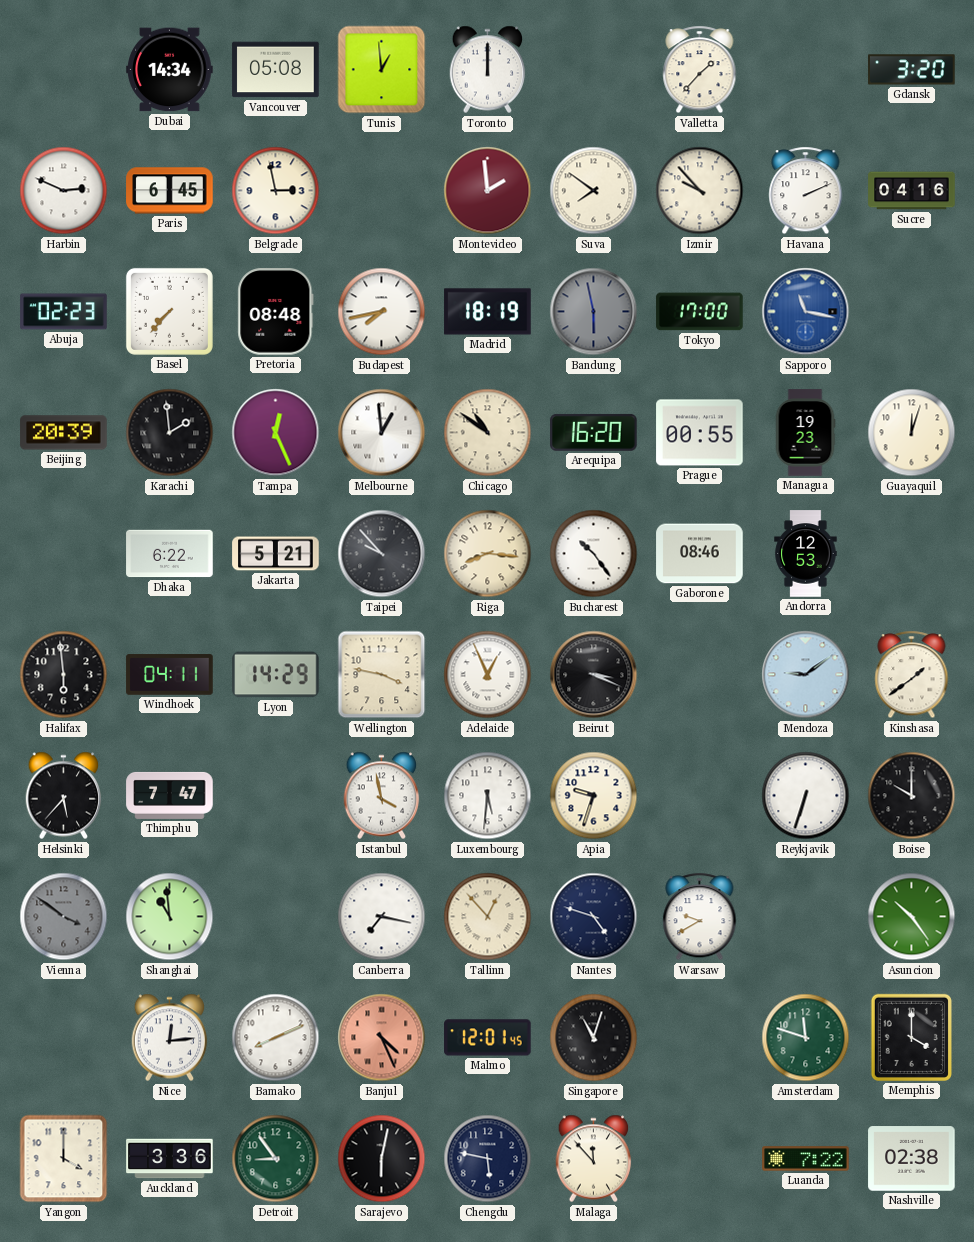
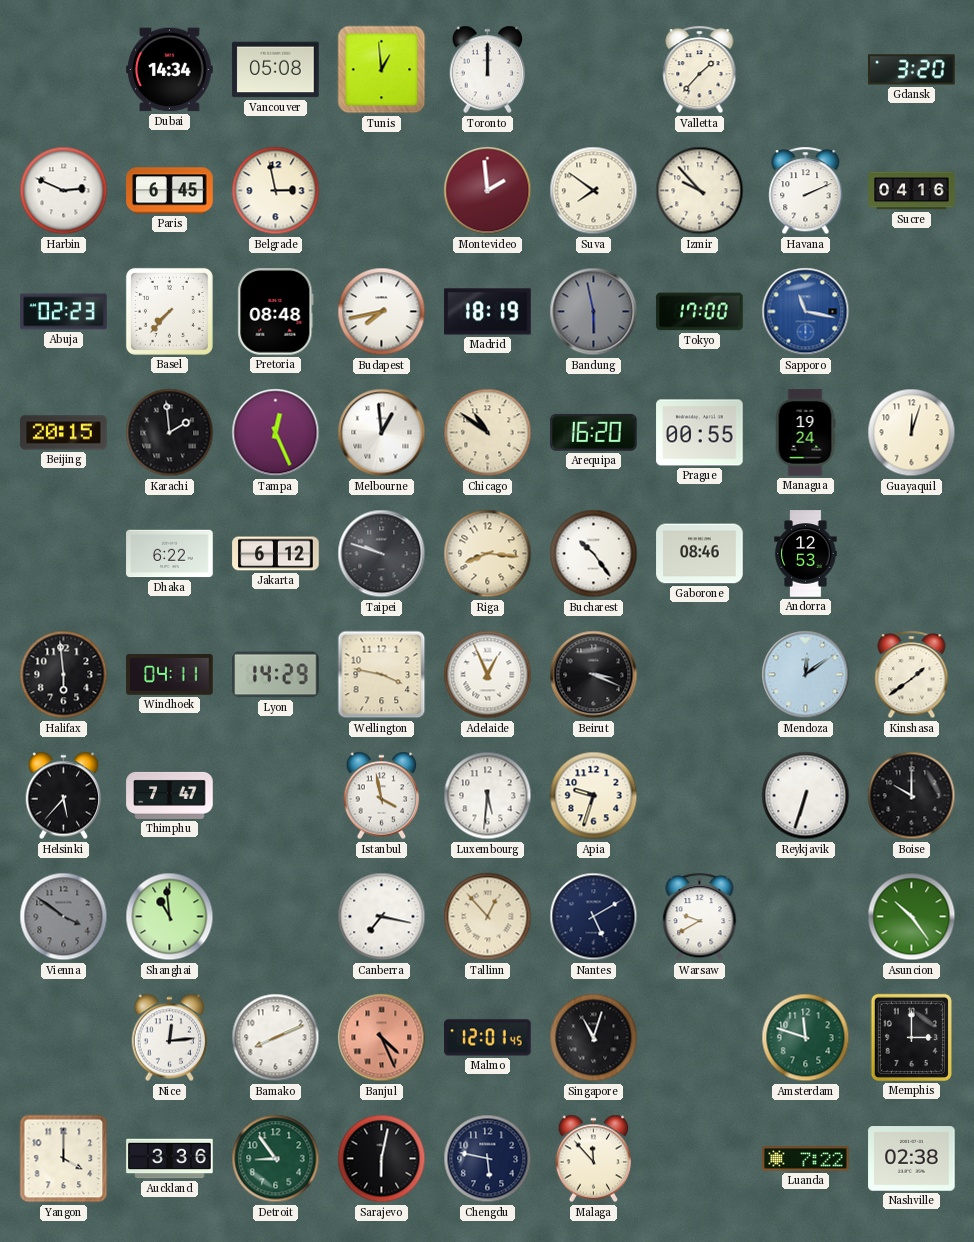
Beijing: 20:39 -> 20:15 (64, 433)
Managua: 19:23 -> 19:24 (805, 433)
Jakarta: 5:21 -> 6:12 (276, 554)
Taipei: 9:53 -> 9:48 (382, 554)
Mendoza: 9:09 -> 12:09 (806, 675)
Nantes: 4:48 -> 5:10 (594, 917)
Memphis: 4:00 -> 3:00 (911, 1037)
